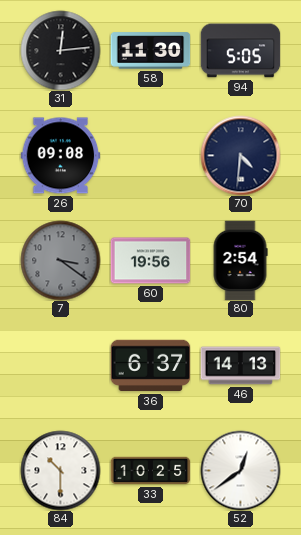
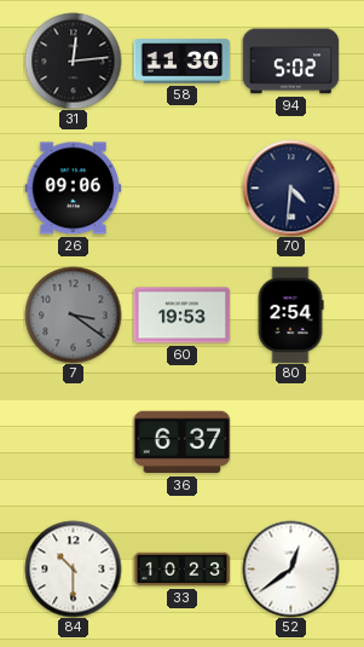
94: 5:05 -> 5:02 (290, 62)
26: 09:08 -> 09:06 (73, 189)
60: 19:56 -> 19:53 (181, 316)
46: 14:13 -> none (240, 366)
33: 10:25 -> 10:23 (181, 570)
